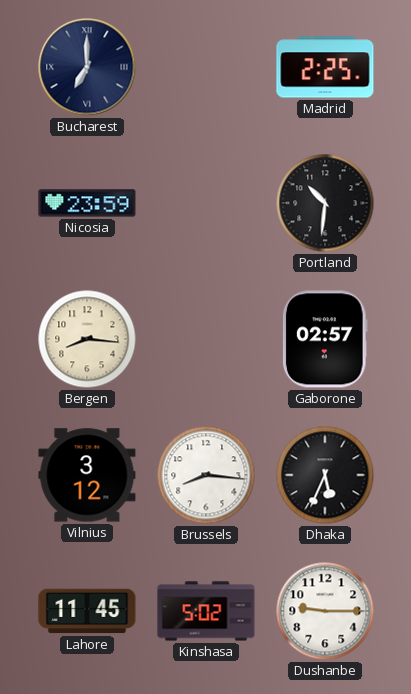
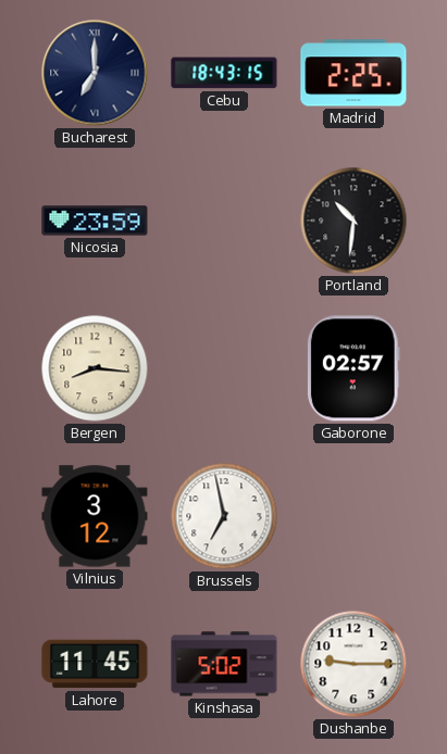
Cebu: none -> 18:43 (224, 73)
Brussels: 8:16 -> 6:58 (224, 516)
Dhaka: 5:34 -> none (325, 475)
